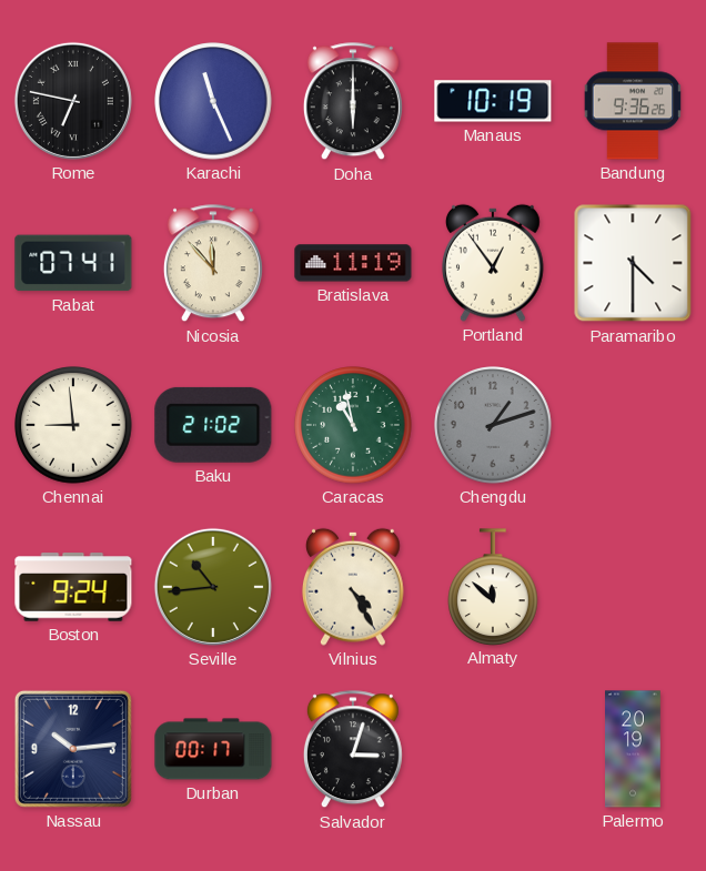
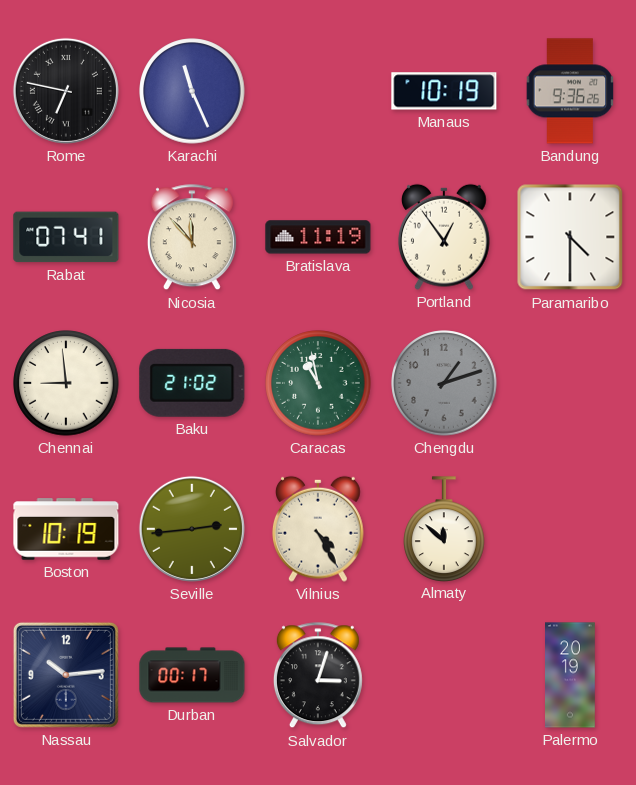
Doha: 6:00 -> none (353, 102)
Boston: 9:24 -> 10:19 (66, 529)
Seville: 10:44 -> 2:44 (192, 529)
